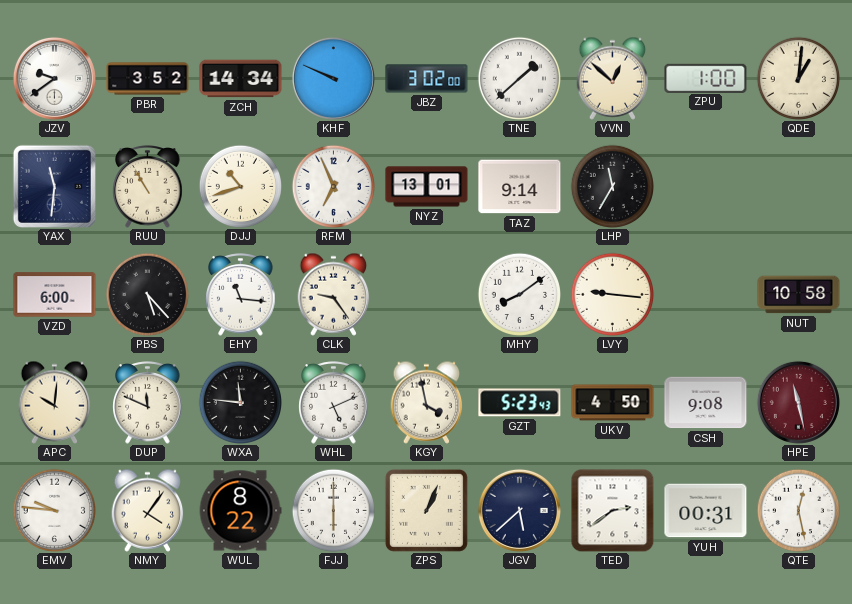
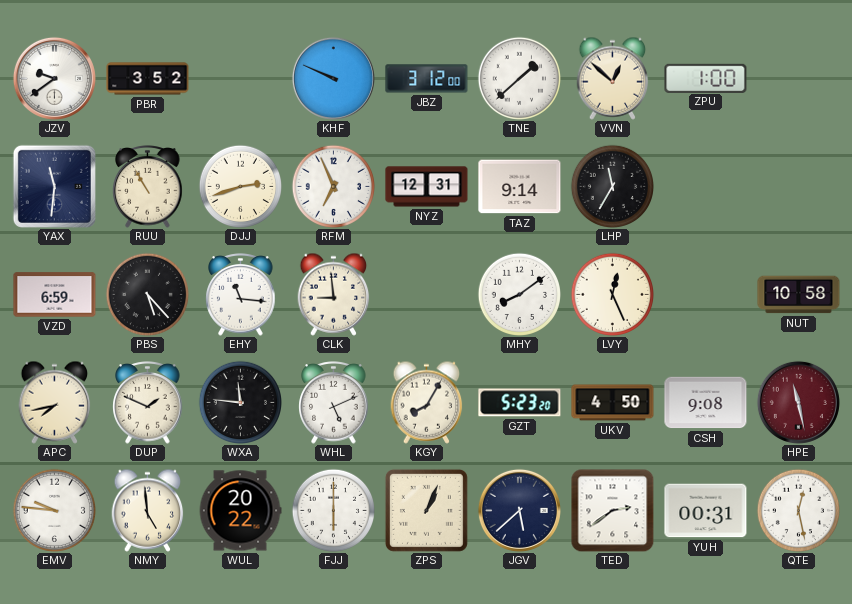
ZCH: 14:34 -> none (241, 79)
JBZ: 3:02 -> 3:12 (427, 79)
QDE: 1:01 -> none (798, 78)
DJJ: 10:42 -> 2:42 (240, 186)
NYZ: 13:01 -> 12:31 (427, 187)
VZD: 6:00 -> 6:59 (55, 295)
CLK: 9:24 -> 8:59 (334, 294)
LVY: 9:16 -> 12:26 (612, 294)
APC: 10:01 -> 7:43 (55, 402)
DUP: 11:49 -> 1:49 (148, 403)
KGY: 3:58 -> 8:05 (427, 402)
GZT: 5:23:43 -> 5:23:20 (520, 403)
NMY: 4:06 -> 4:59 (148, 510)
WUL: 8:22 -> 20:22 (240, 511)
